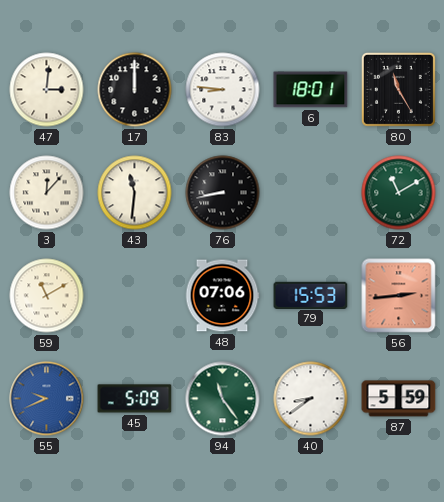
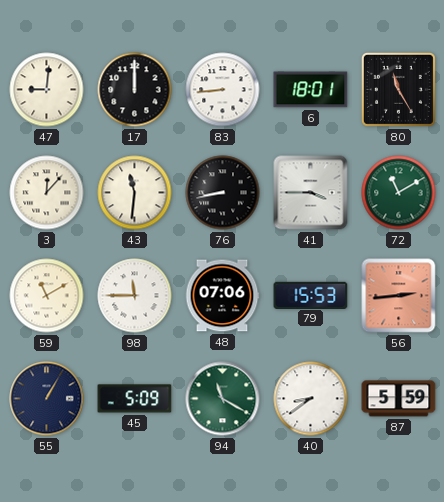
47: 3:01 -> 9:01 (47, 90)
83: 8:46 -> 8:44 (223, 90)
41: none -> 3:45 (311, 193)
98: none -> 11:45 (135, 296)
55: 9:41 -> 1:05 (47, 399)
55 dial: blue -> navy (47, 399)
94: 11:24 -> 11:20 (223, 399)
